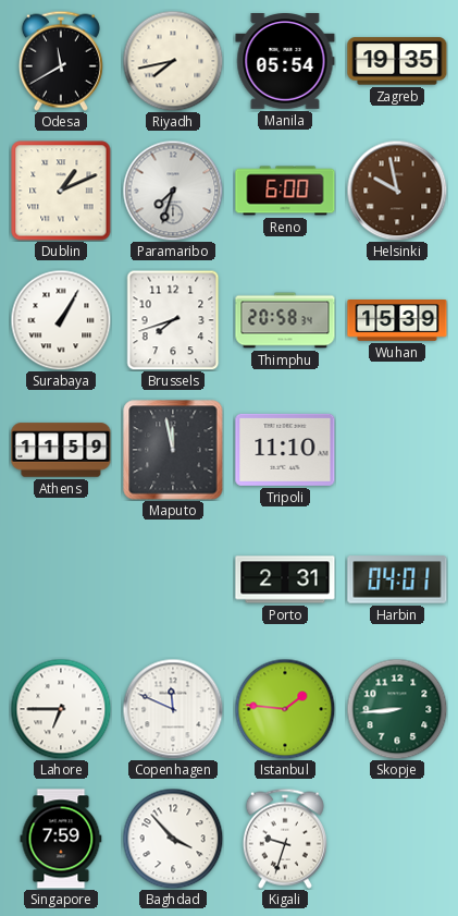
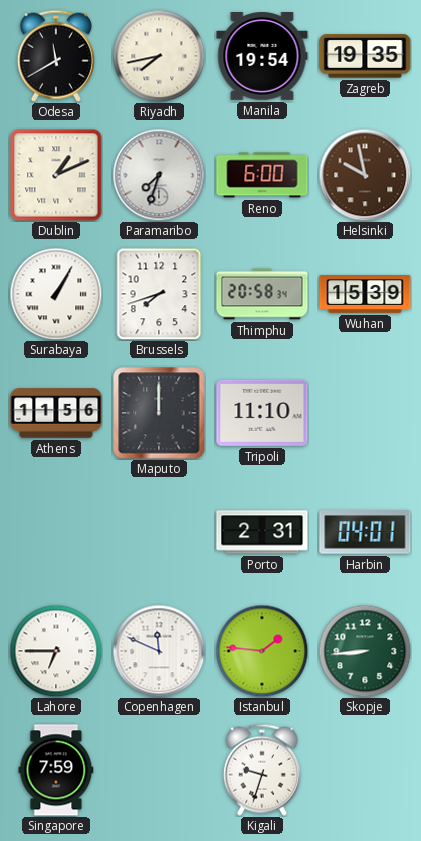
Manila: 05:54 -> 19:54 (262, 57)
Athens: 11:59 -> 11:56 (56, 413)
Maputo: 11:58 -> 12:00 (159, 413)
Baghdad: 3:53 -> none (173, 839)
